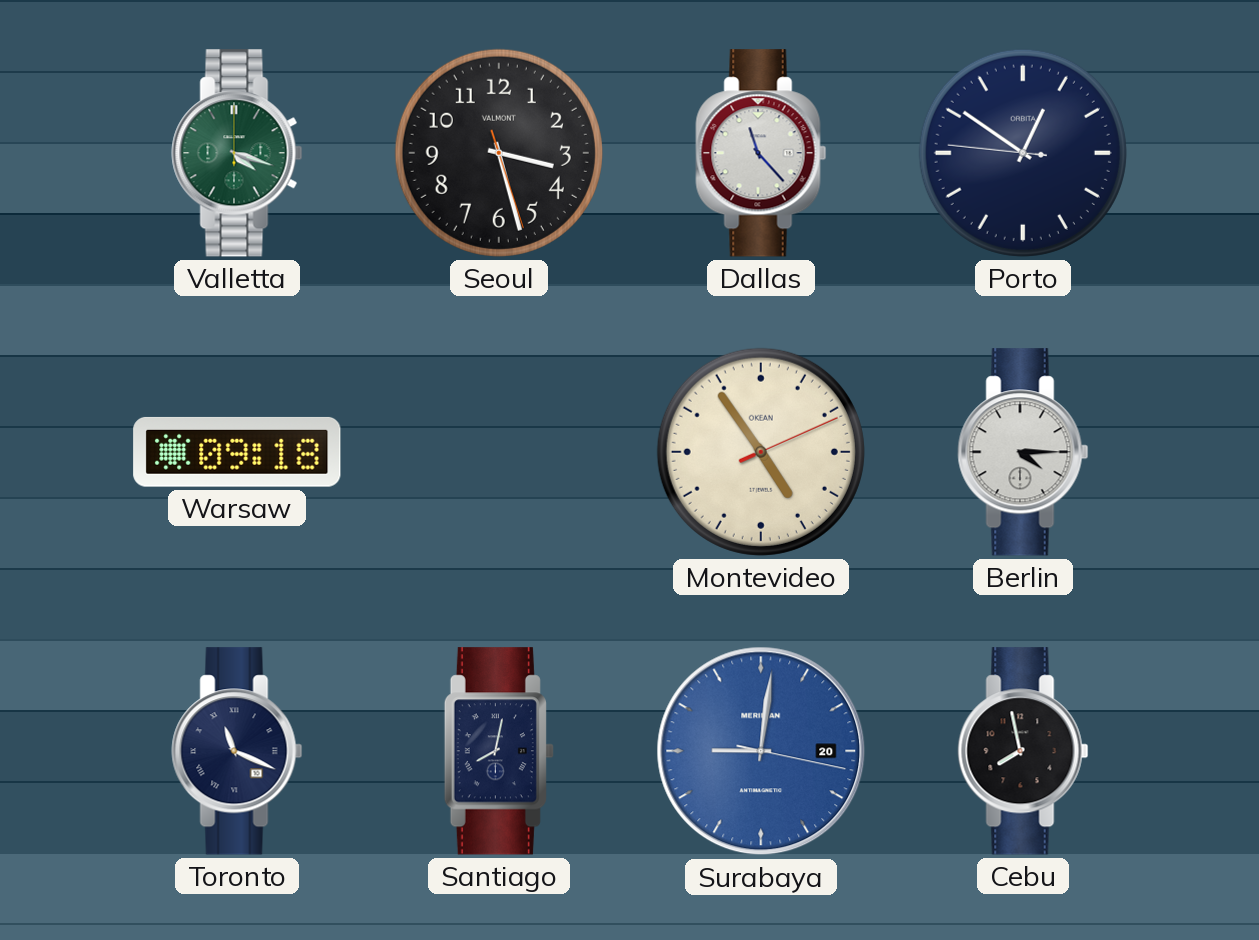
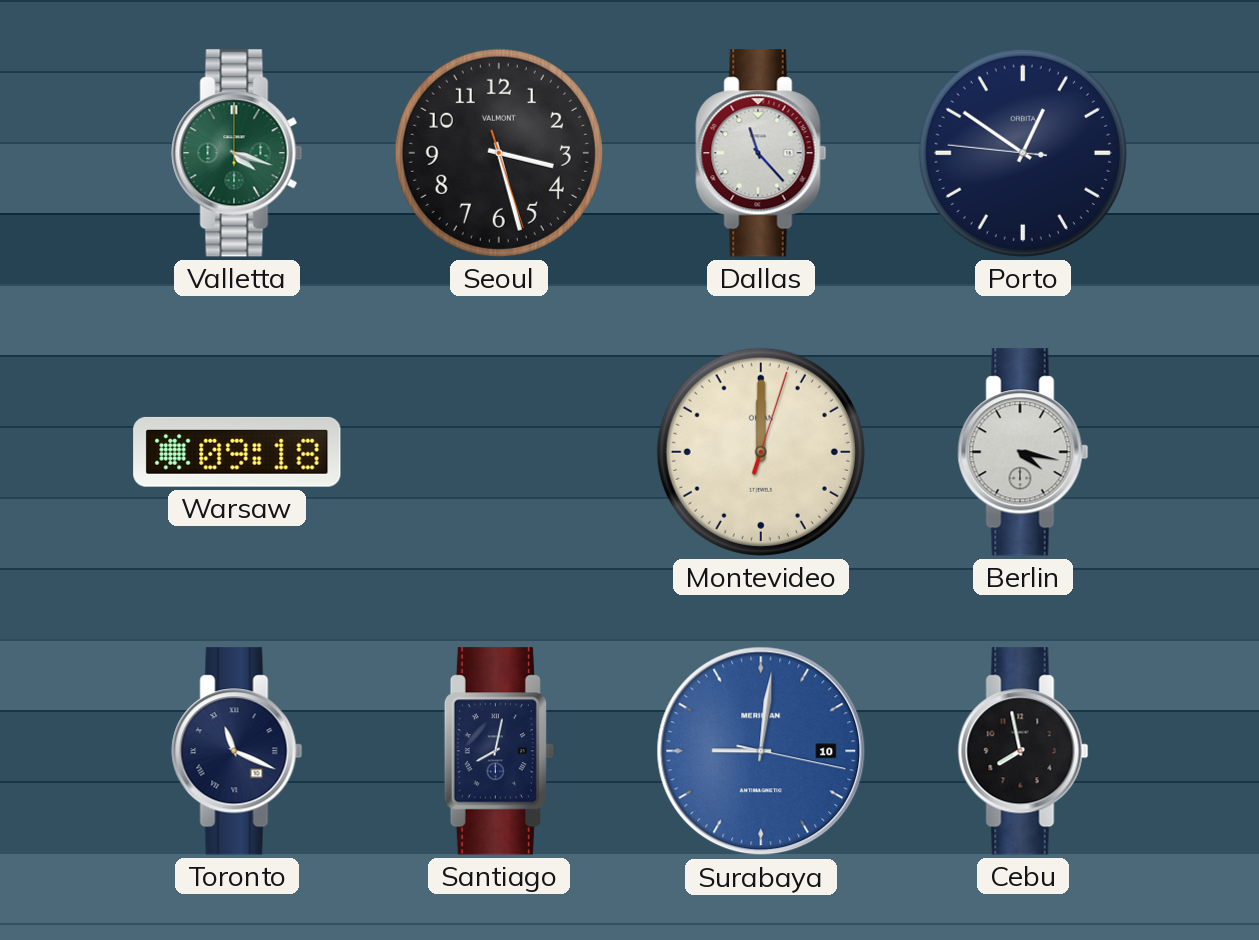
Montevideo: 4:54 -> 12:00 (761, 452)
Berlin: 4:15 -> 4:17 (1023, 452)
Surabaya date: 20 -> 10 (761, 751)
